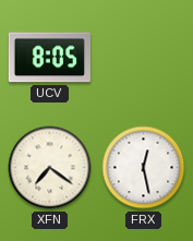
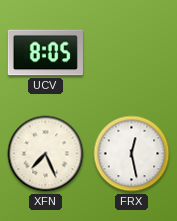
XFN: 7:21 -> 7:26 (46, 154)
